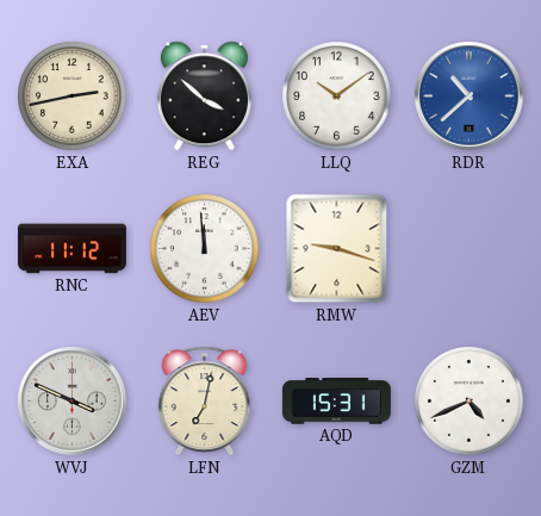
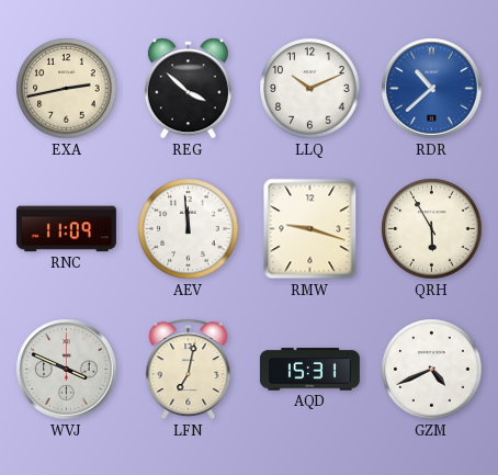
LLQ: 10:09 -> 10:11 (310, 89)
RNC: 11:12 -> 11:09 (66, 229)
QRH: none -> 5:55 (432, 229)
